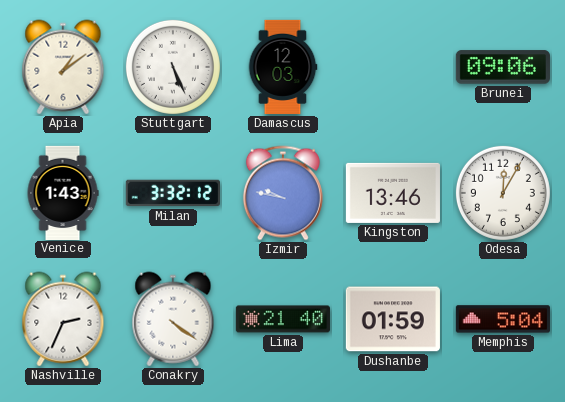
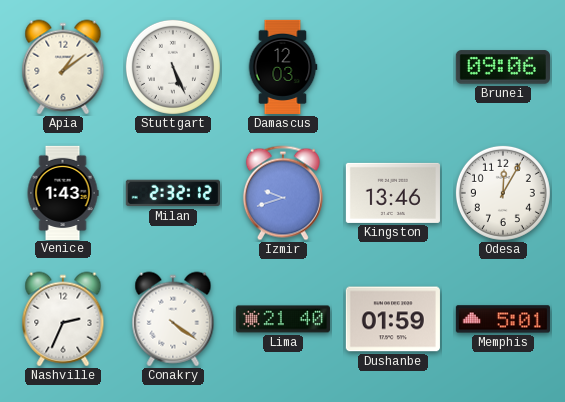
Milan: 3:32 -> 2:32 (173, 193)
Izmir: 9:47 -> 9:42 (283, 193)
Memphis: 5:04 -> 5:01 (503, 319)
